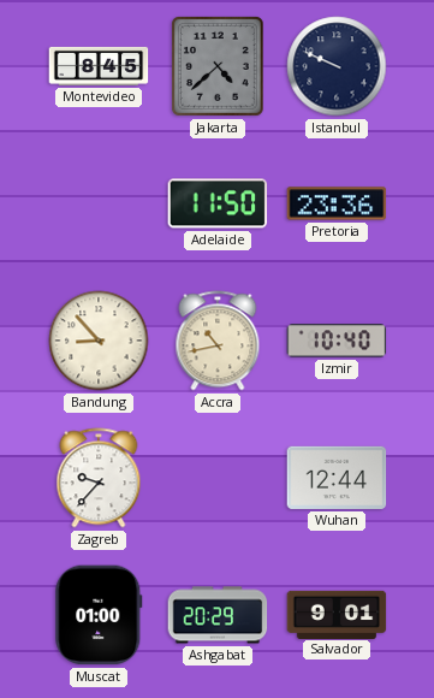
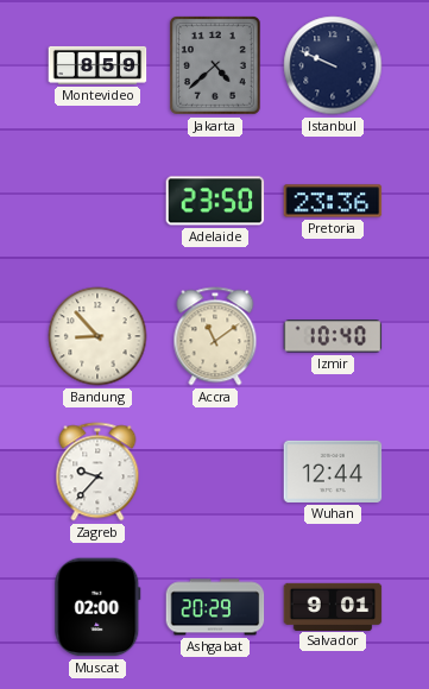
Montevideo: 8:45 -> 8:59 (97, 65)
Adelaide: 11:50 -> 23:50 (215, 201)
Accra: 10:43 -> 11:09 (215, 336)
Muscat: 01:00 -> 02:00 (97, 607)
